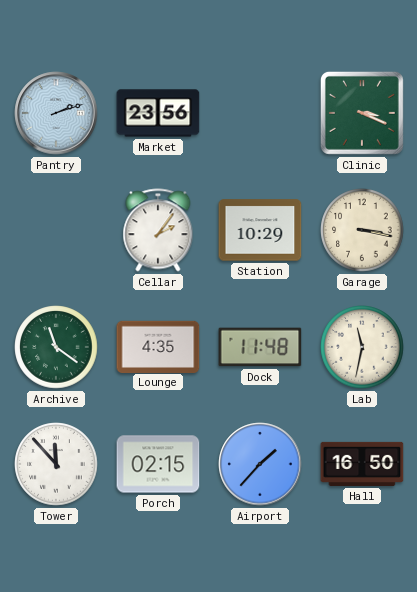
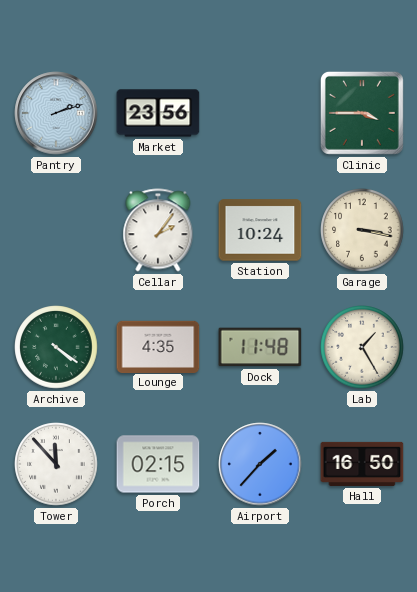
Clinic: 3:19 -> 3:45 (362, 113)
Station: 10:29 -> 10:24 (260, 230)
Archive: 11:21 -> 4:21 (56, 347)
Lab: 11:32 -> 1:25 (362, 347)
